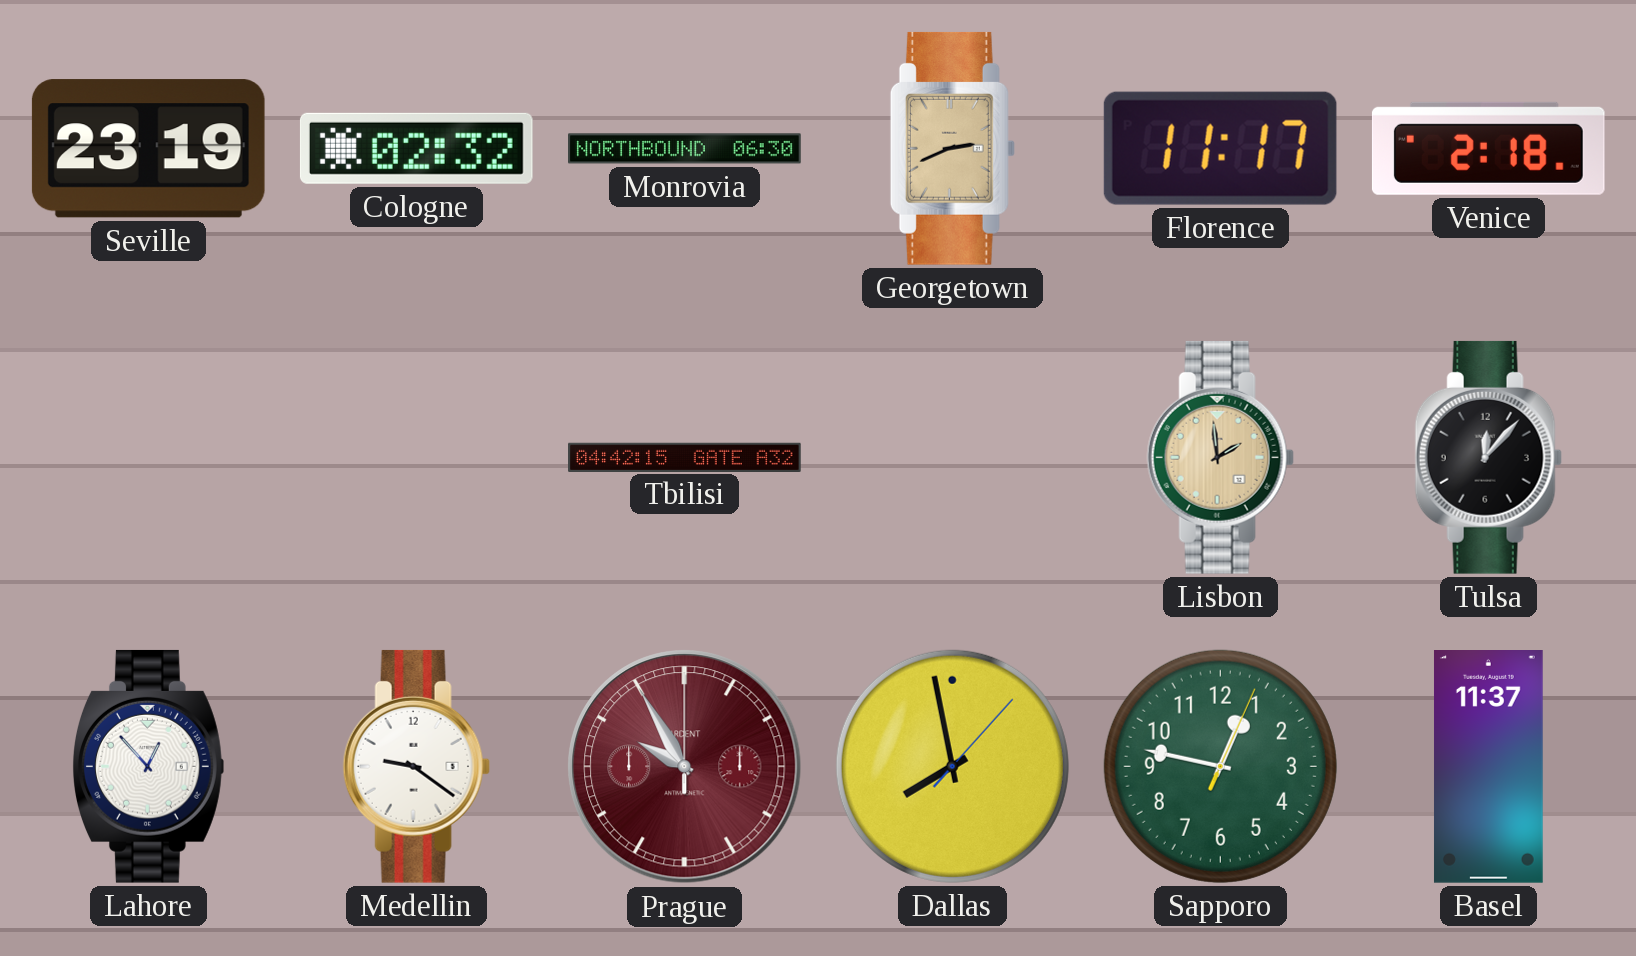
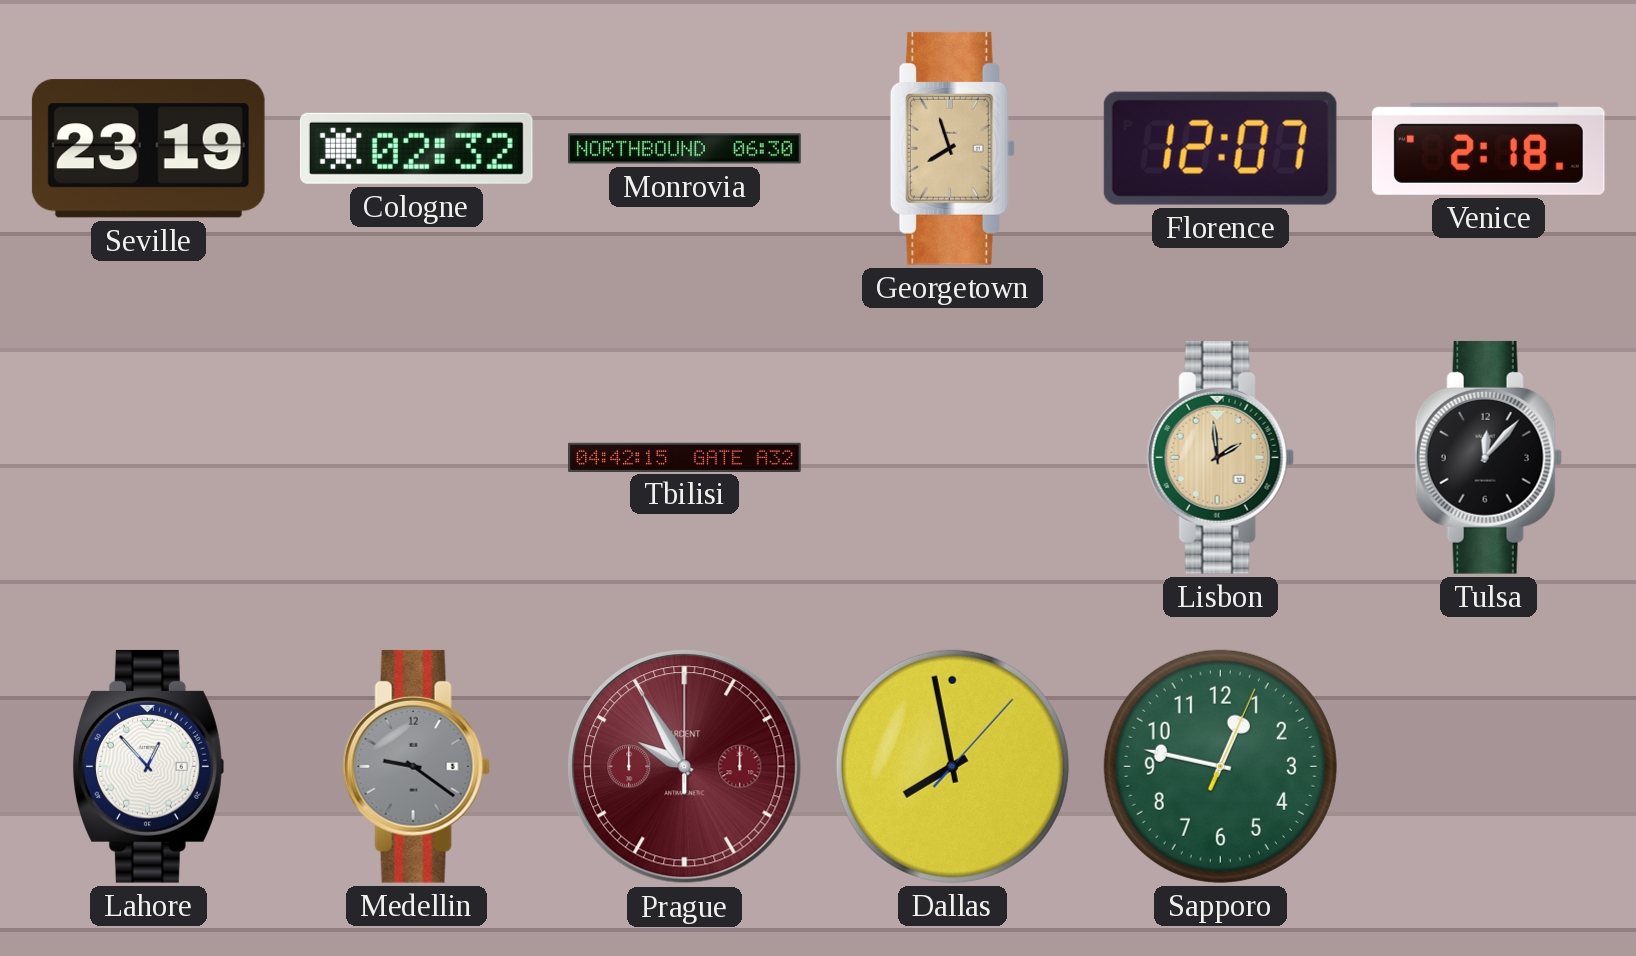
Georgetown: 2:41 -> 7:57 (952, 148)
Florence: 11:17 -> 12:07 (1220, 148)
Medellin dial: white -> grey (416, 766)
Basel: 11:37 -> none (1488, 767)
